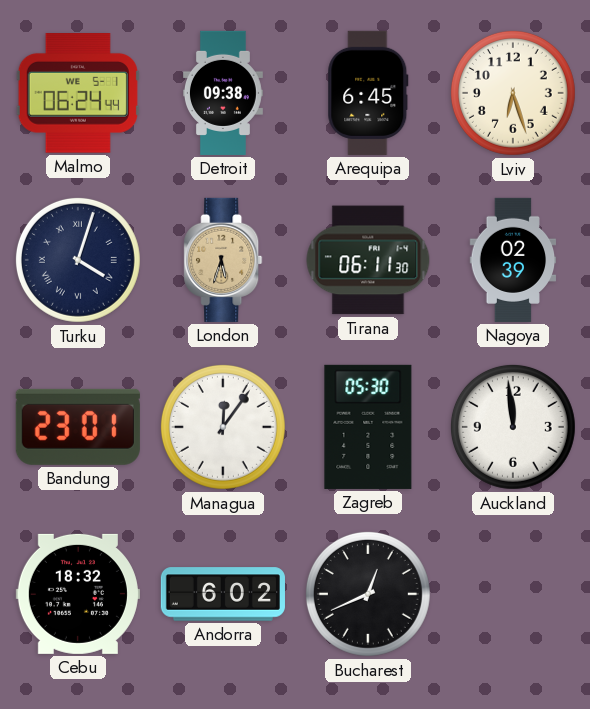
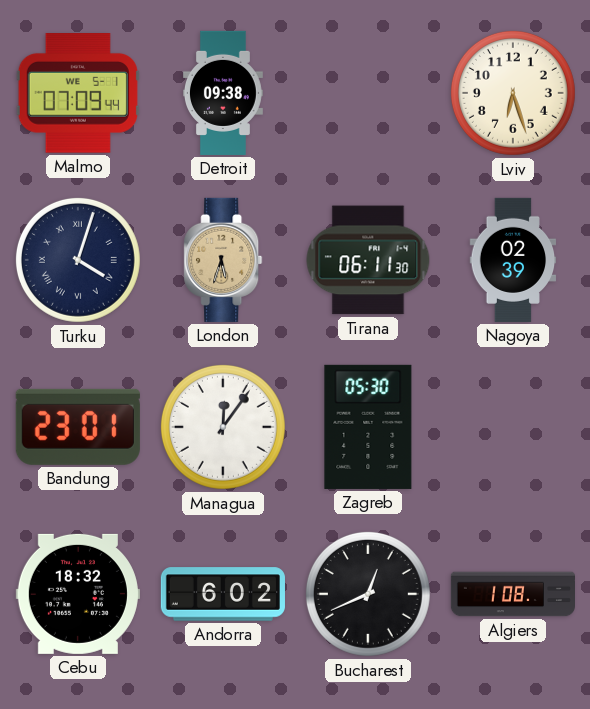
Malmo: 06:24 -> 07:09 (78, 94)
Arequipa: 6:45 -> none (368, 93)
Auckland: 11:59 -> none (513, 427)
Algiers: none -> 1:08 (512, 594)
